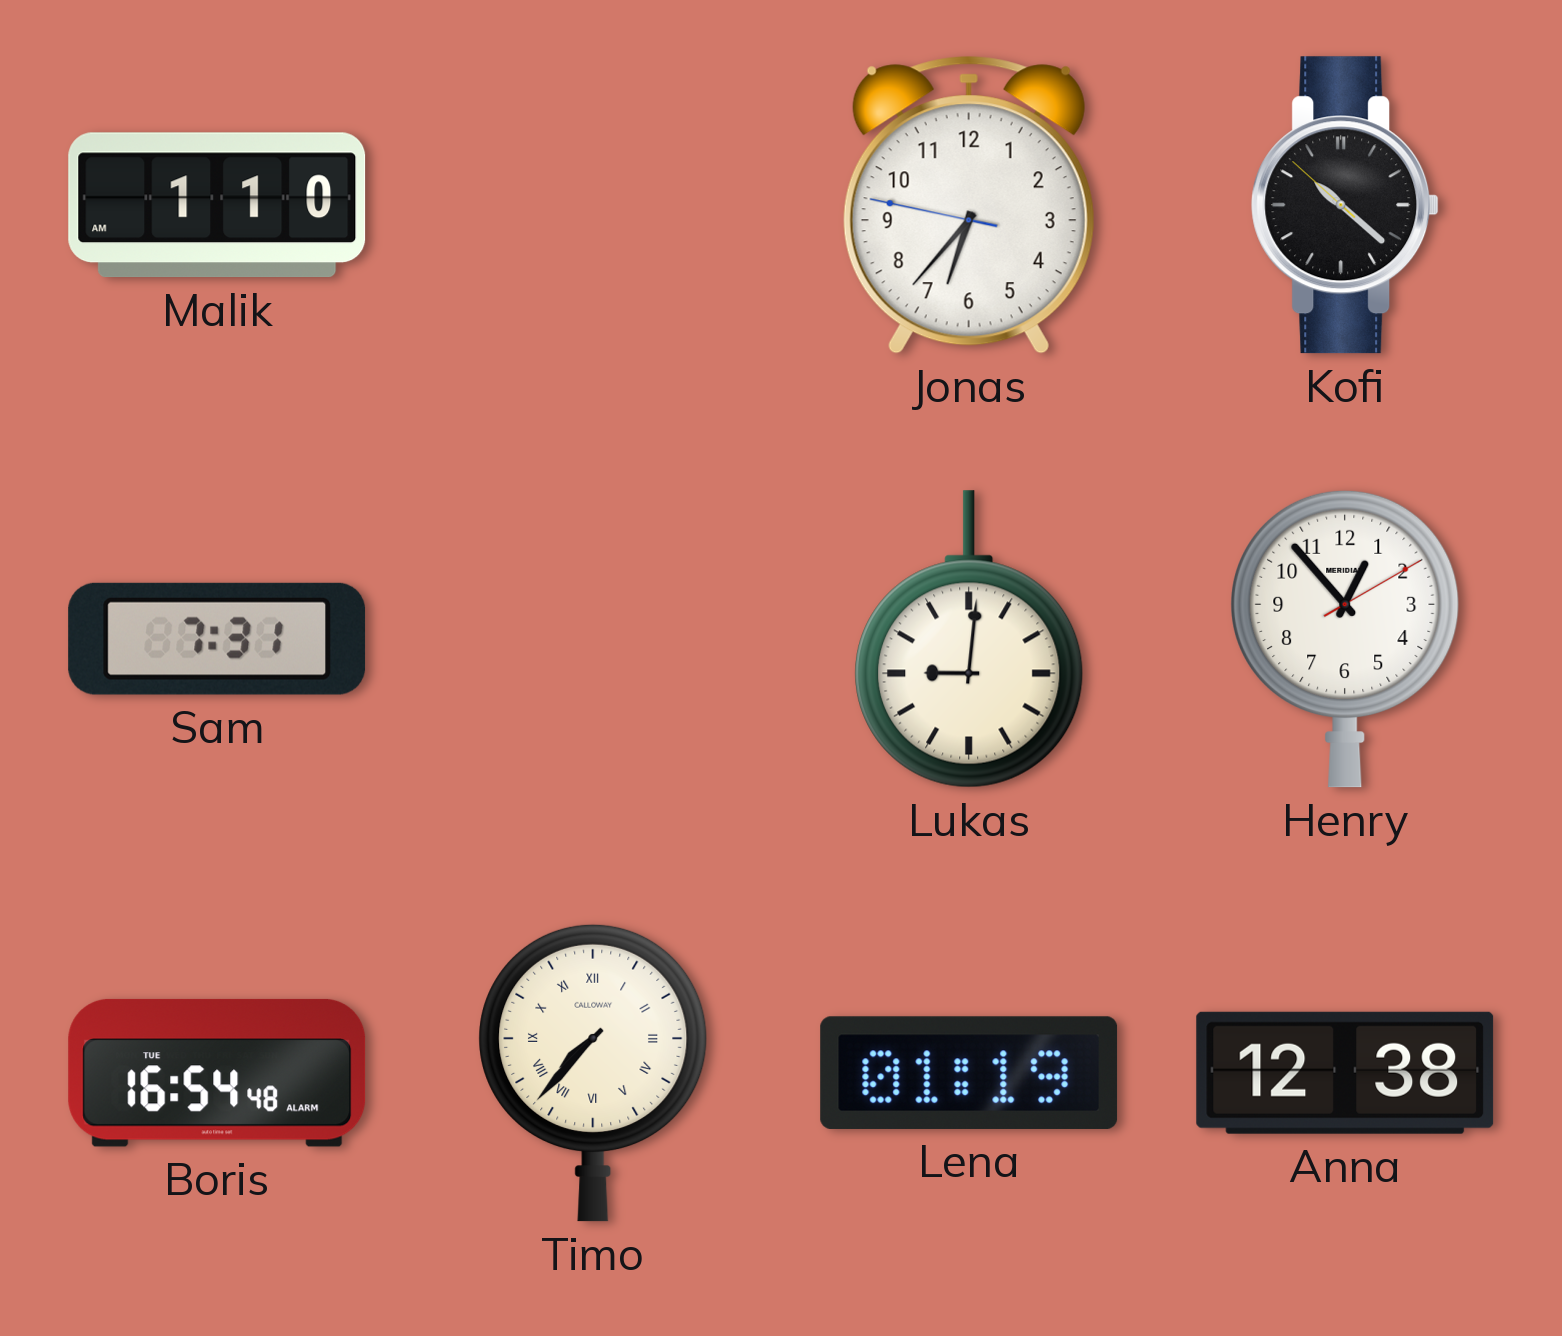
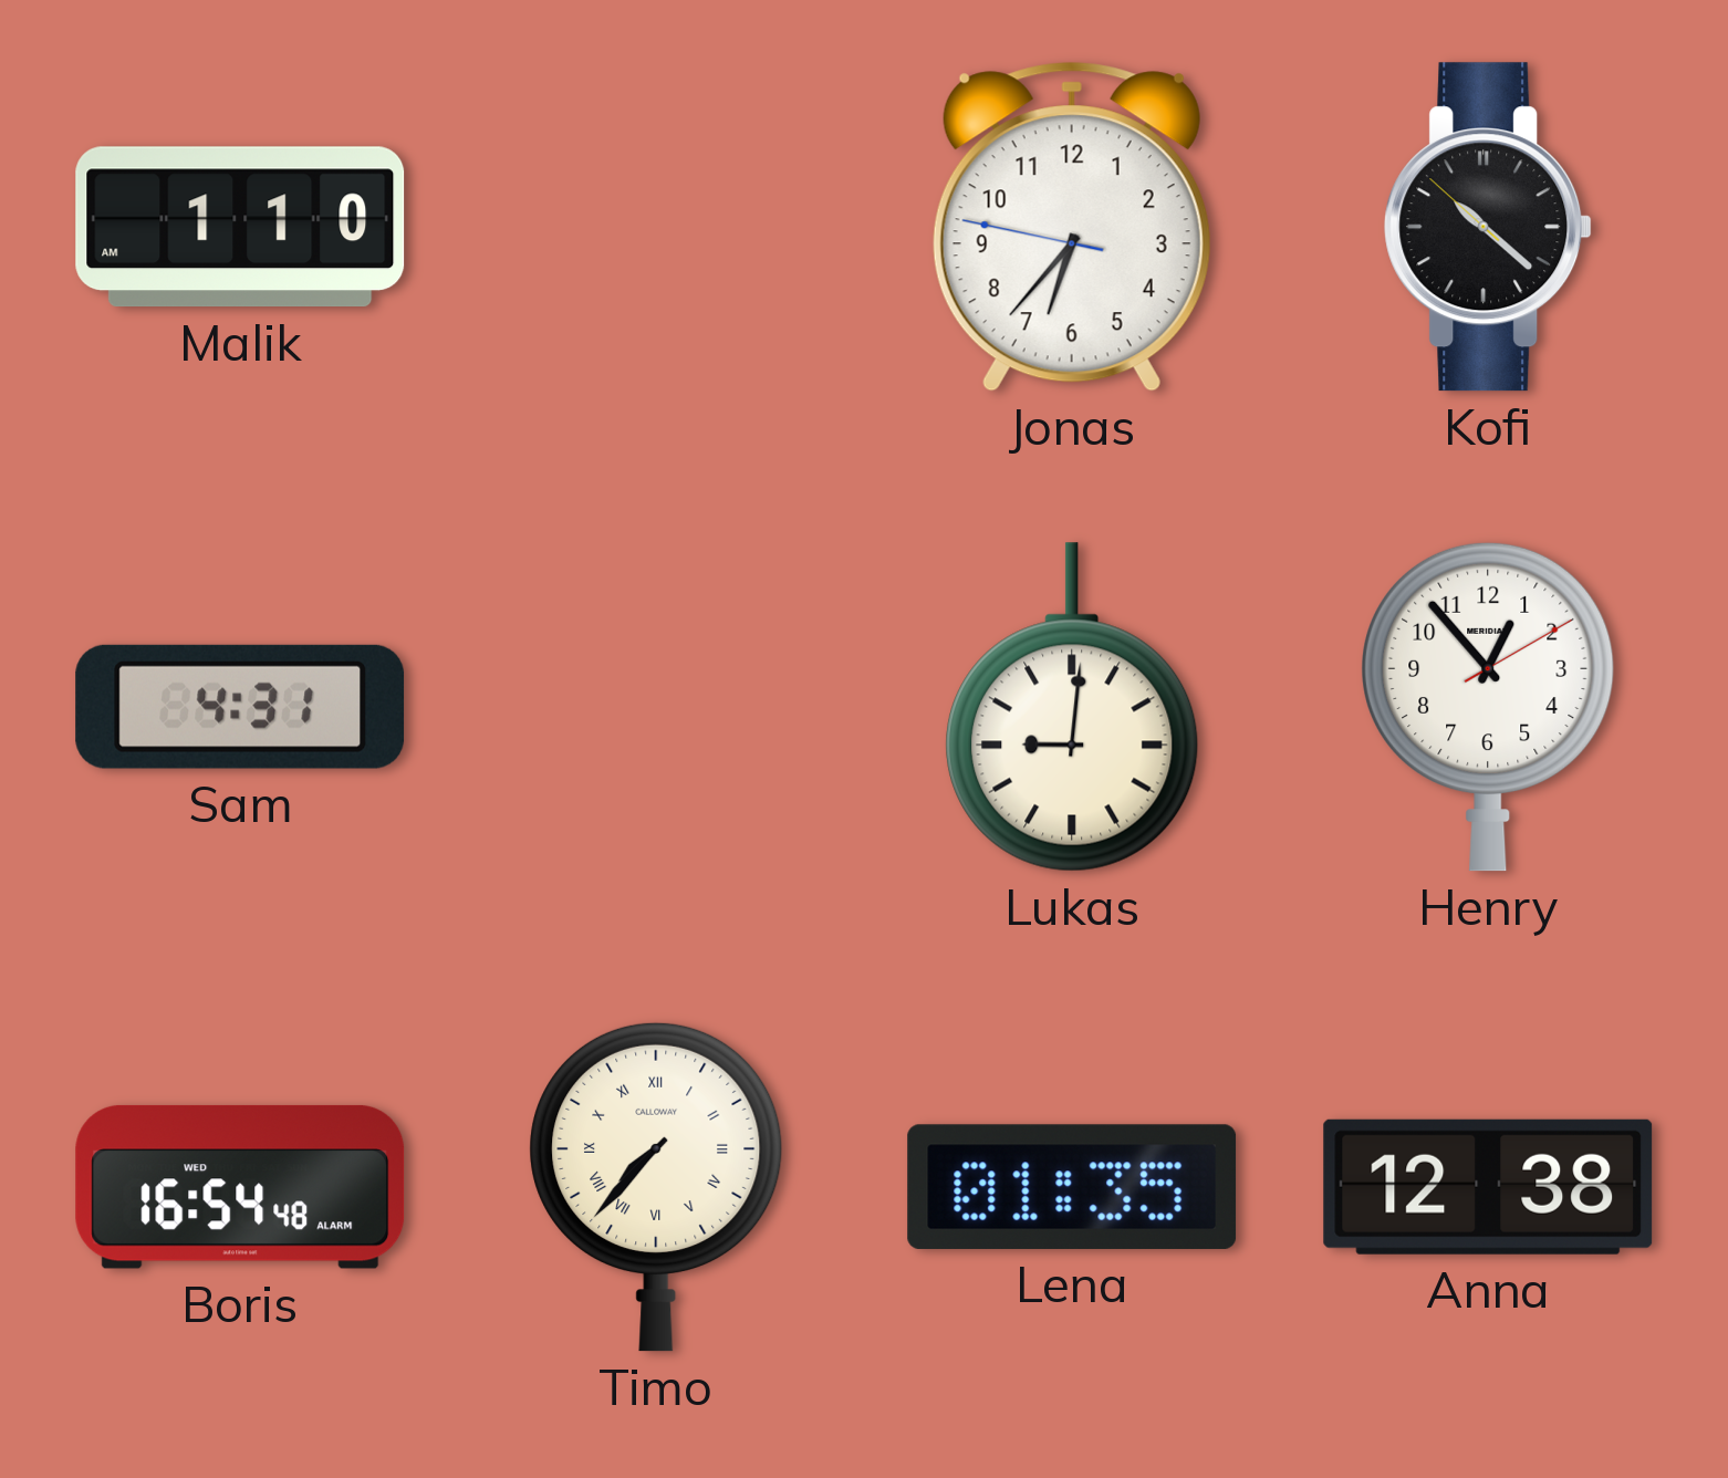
Sam: 7:31 -> 4:31 (240, 707)
Boris date: TUE -> WED (240, 1187)
Lena: 01:19 -> 01:35 (1072, 1187)
